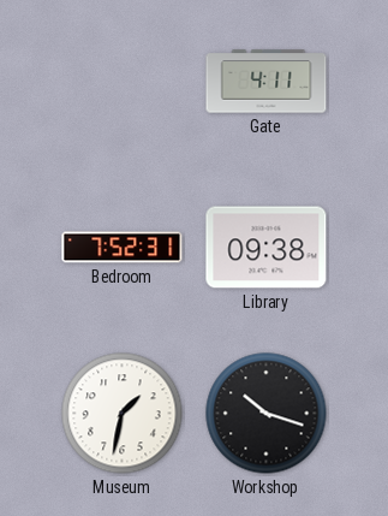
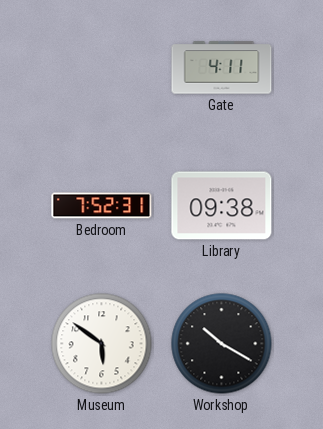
Museum: 1:32 -> 5:51 (102, 344)
Workshop: 10:18 -> 10:20 (222, 344)
